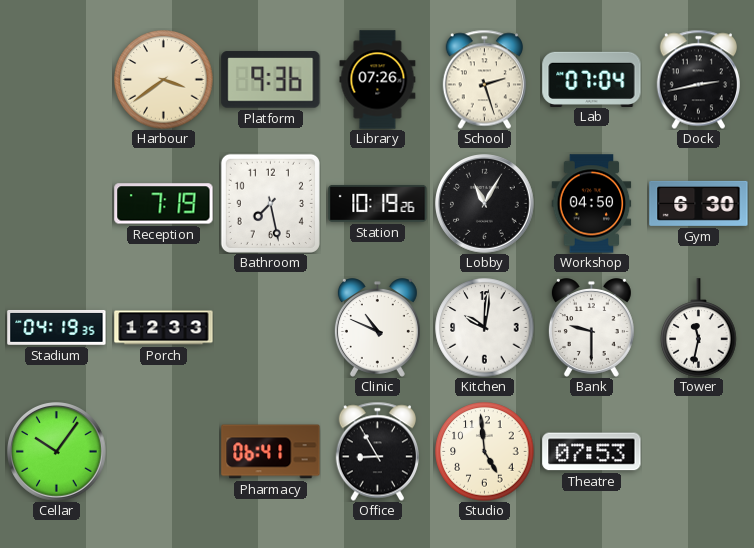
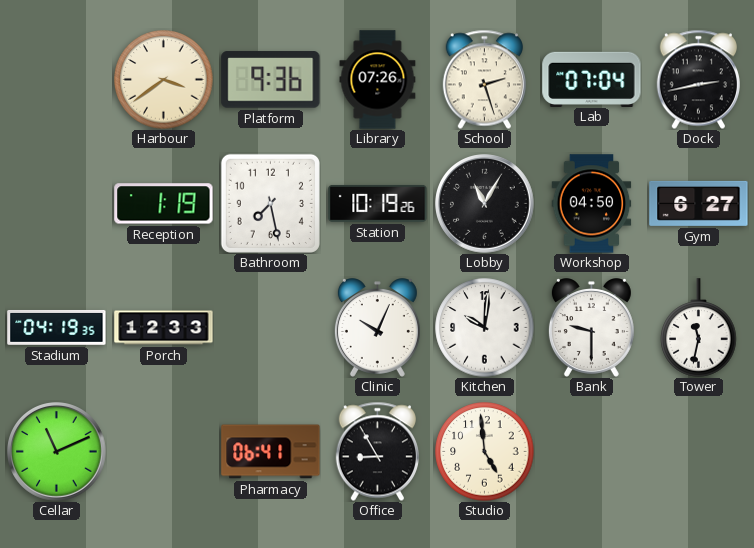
Reception: 7:19 -> 1:19 (164, 204)
Gym: 6:30 -> 6:27 (699, 203)
Clinic: 10:49 -> 10:04 (377, 328)
Cellar: 10:06 -> 11:11 (57, 452)
Theatre: 07:53 -> none (592, 452)
